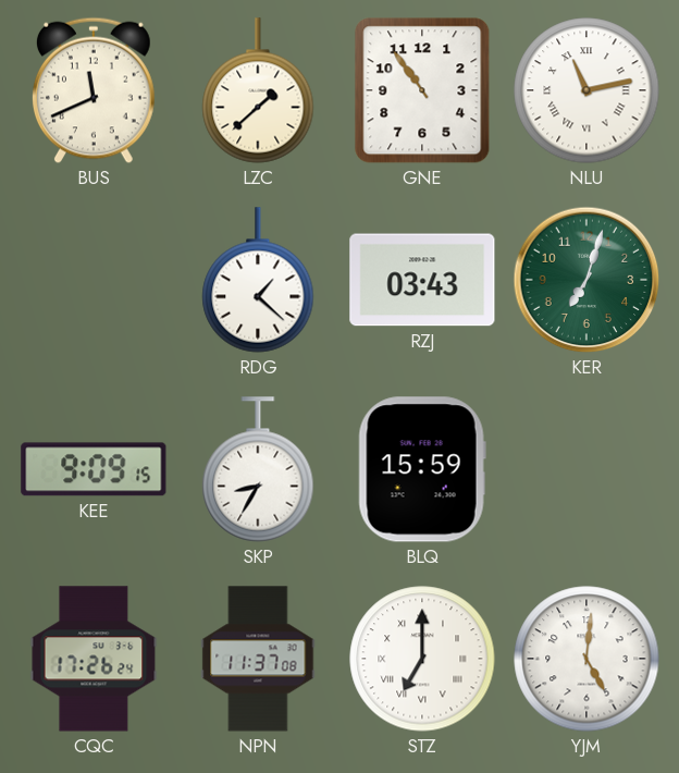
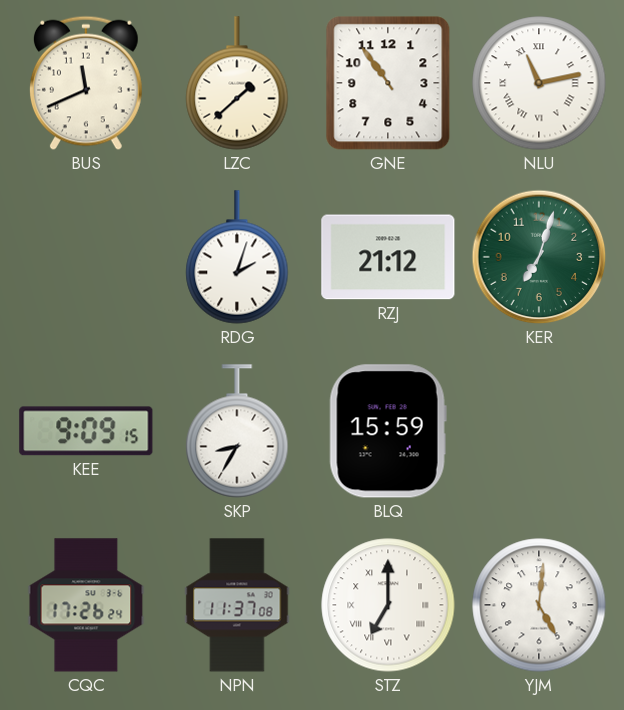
RDG: 1:22 -> 2:03 (237, 257)
RZJ: 03:43 -> 21:12 (388, 257)
